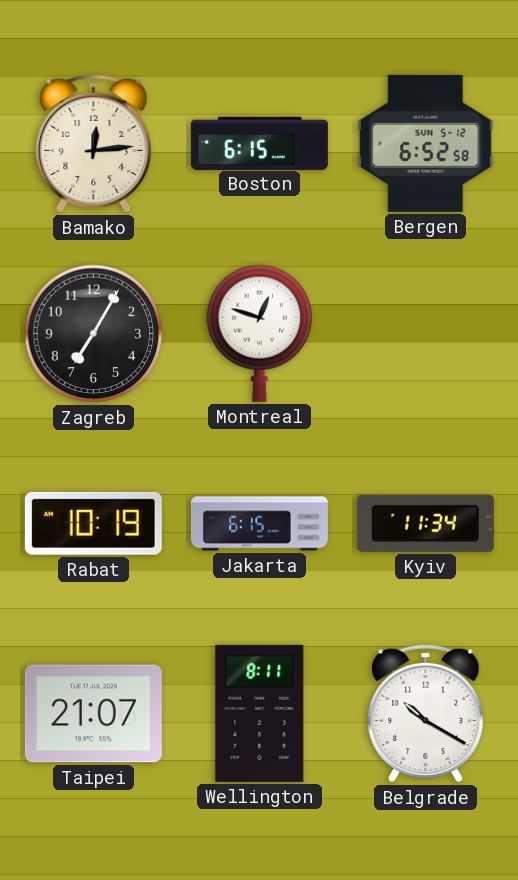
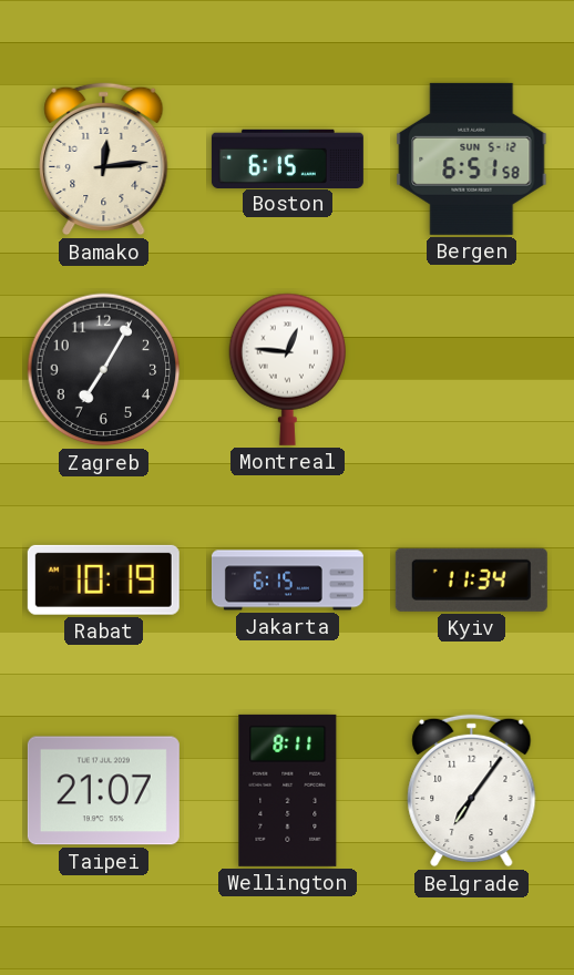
Bergen: 6:52 -> 6:51 (472, 158)
Montreal: 12:48 -> 12:46 (288, 369)
Belgrade: 10:20 -> 7:06 (472, 791)
